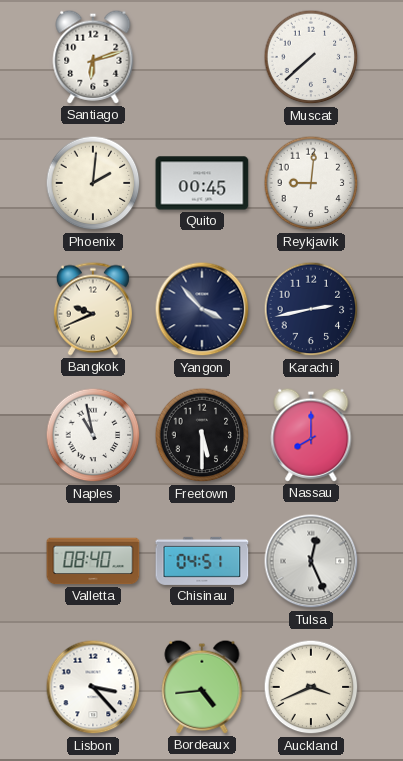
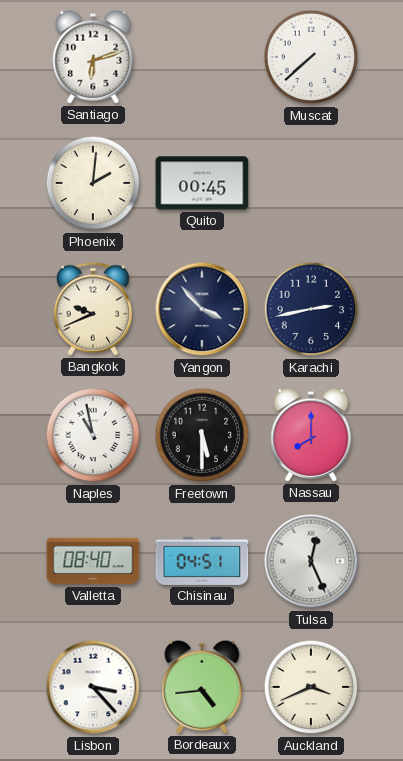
Reykjavik: 9:01 -> none (311, 183)
